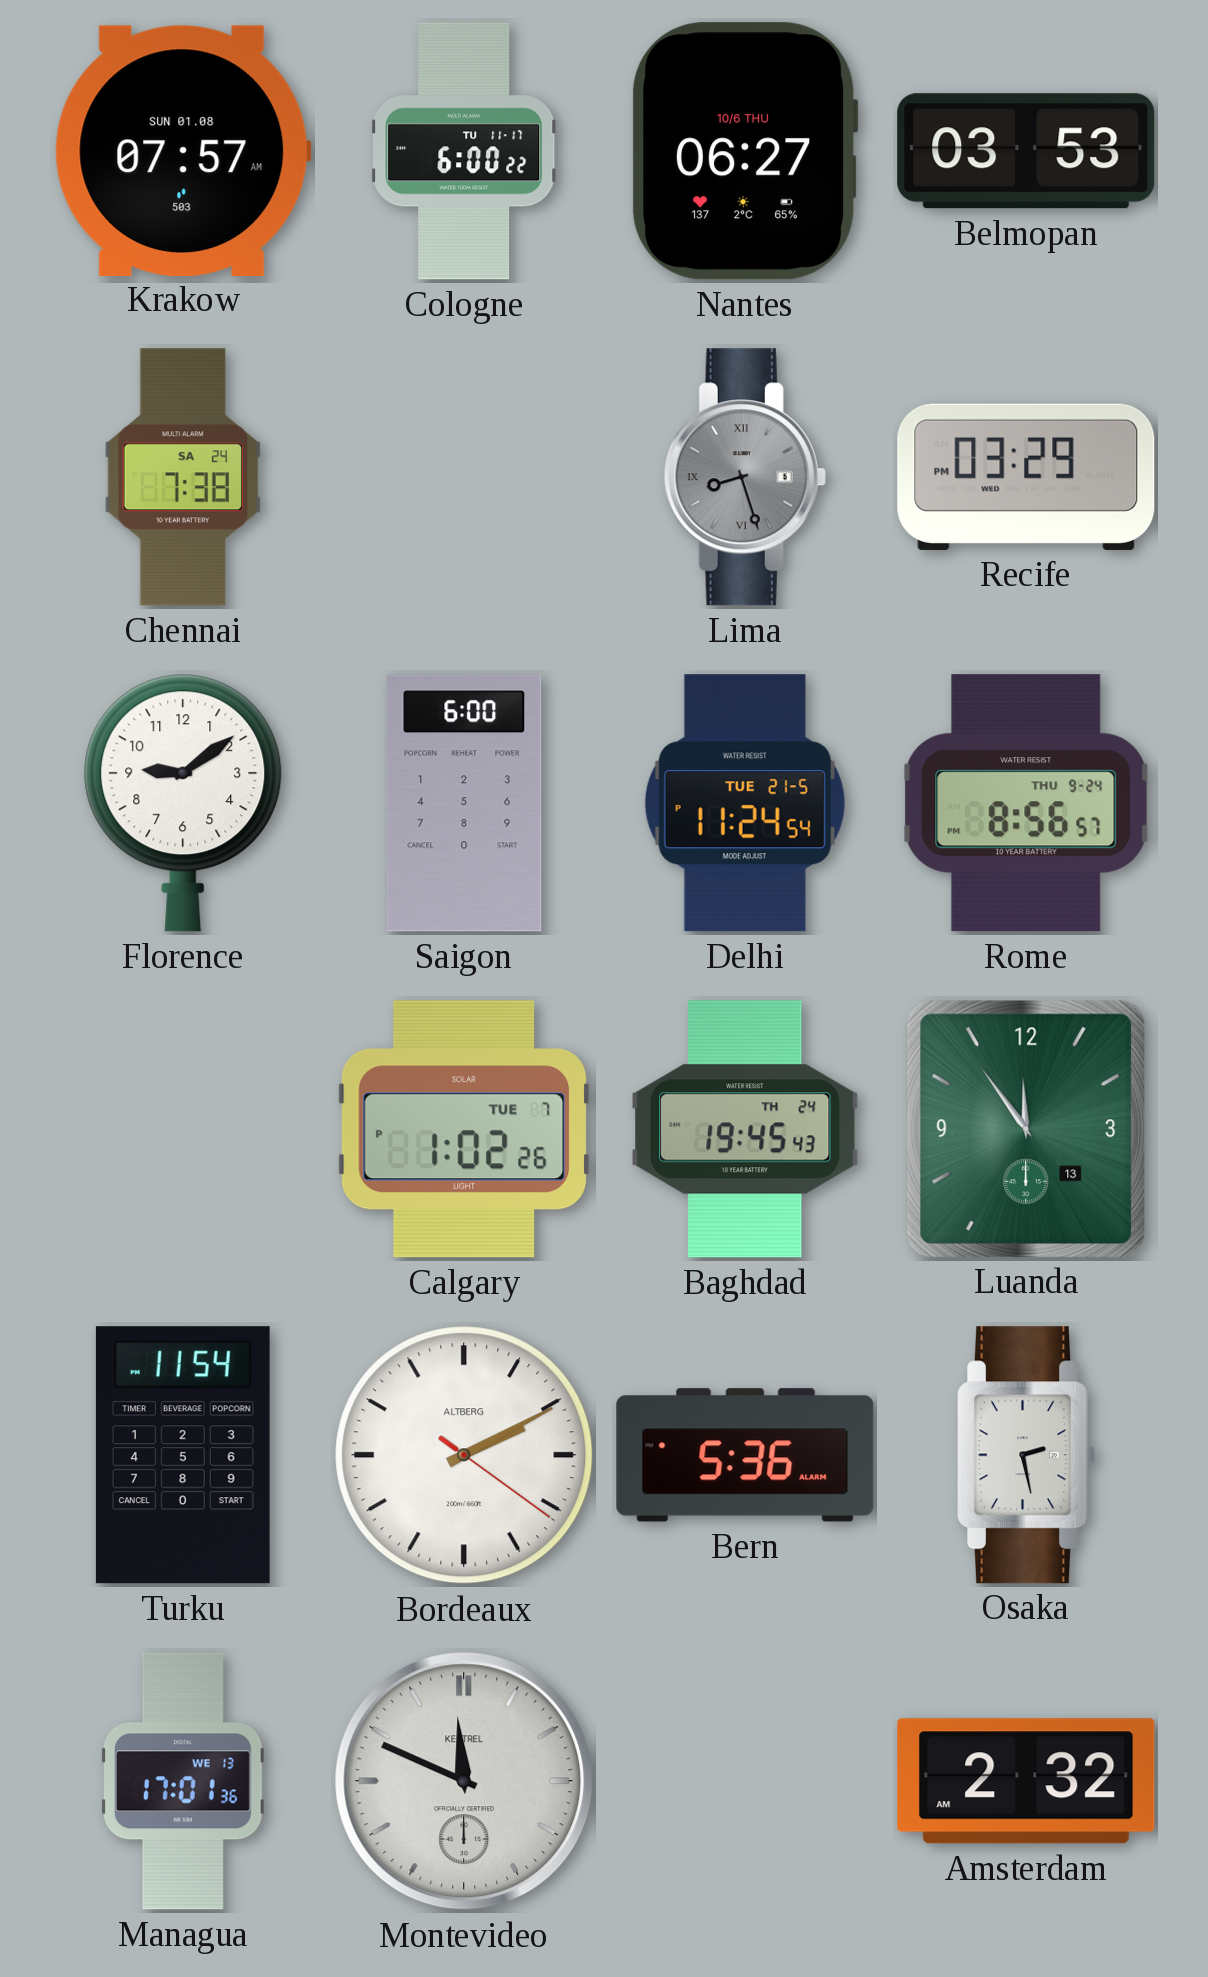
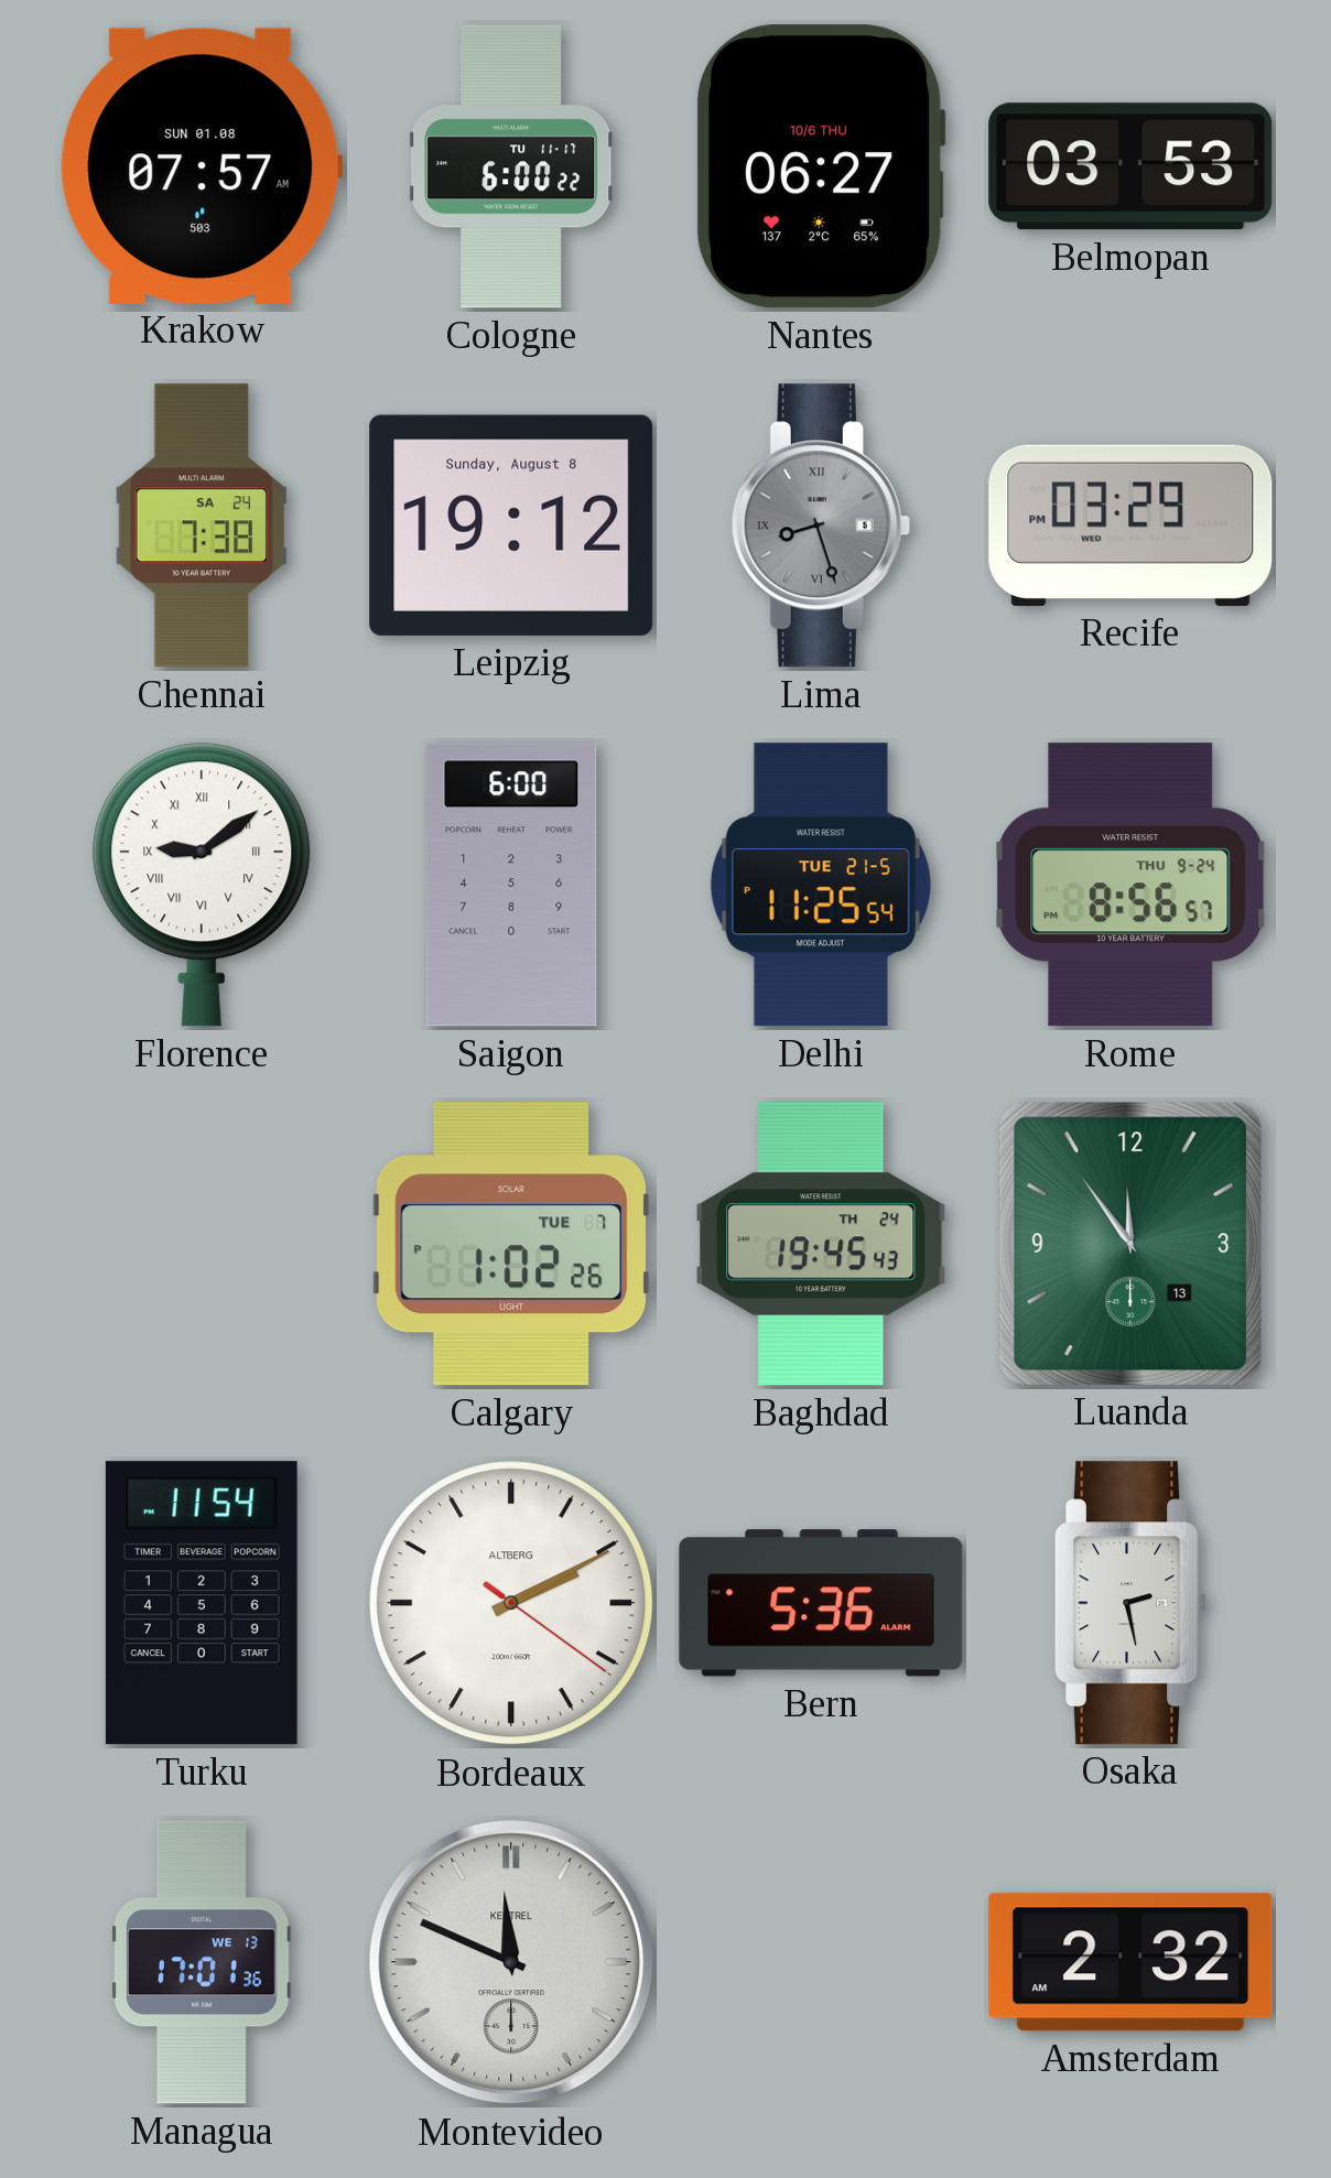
Leipzig: none -> 19:12 (511, 525)
Florence numerals: Arabic -> Roman (202, 885)
Delhi: 11:24 -> 11:25 (821, 885)
